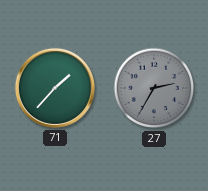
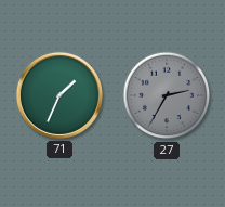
71: 1:37 -> 1:34 (59, 95)
